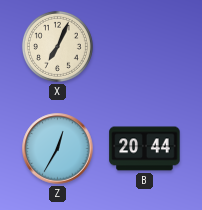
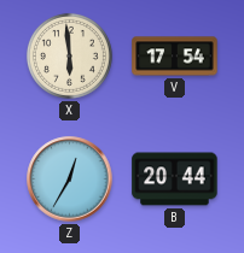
X: 7:04 -> 5:59 (69, 55)
V: none -> 17:54 (175, 57)
